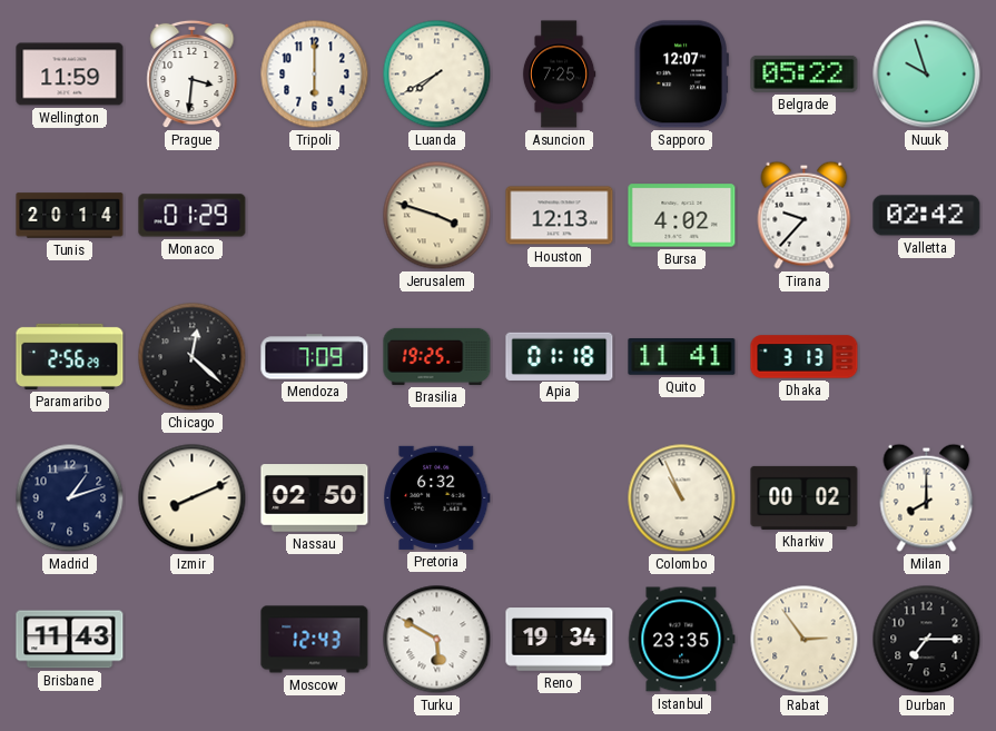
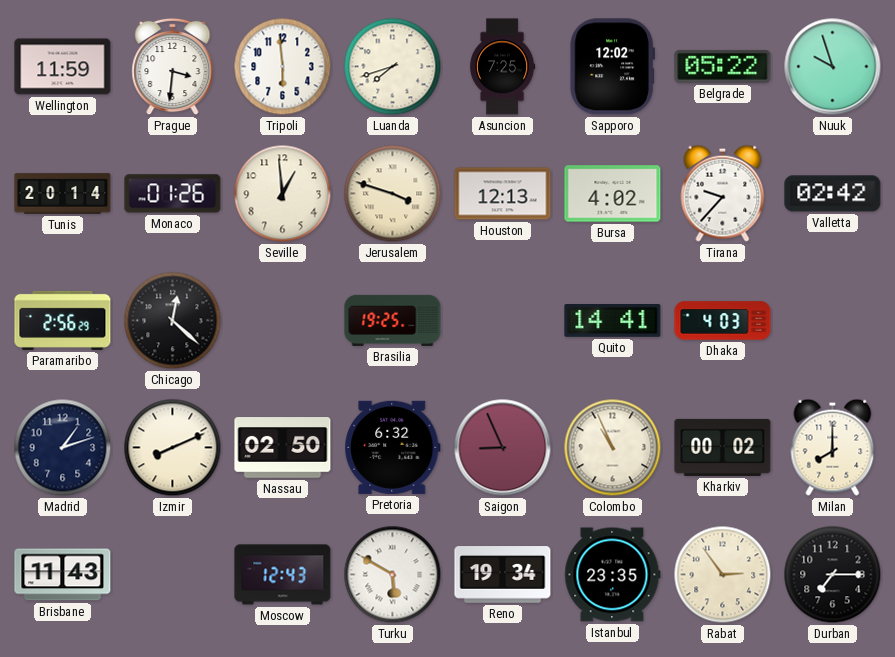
Tripoli: 6:00 -> 5:59 (283, 67)
Luanda: 7:40 -> 7:42 (393, 67)
Sapporo: 12:07 -> 12:02 (612, 67)
Monaco: 01:29 -> 01:26 (173, 194)
Seville: none -> 12:59 (283, 194)
Mendoza: 7:09 -> none (315, 357)
Apia: 01:18 -> none (560, 356)
Quito: 11:41 -> 14:41 (613, 321)
Dhaka: 3:13 -> 4:03 (723, 321)
Saigon: none -> 8:56 (503, 448)
